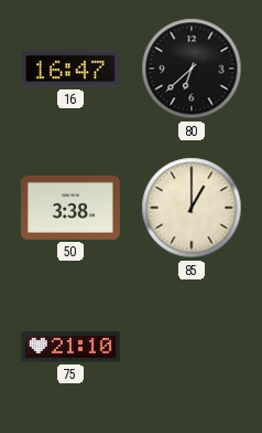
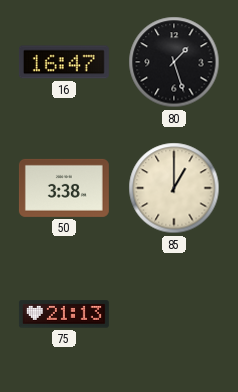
80: 6:38 -> 1:27 (174, 62)
75: 21:10 -> 21:13 (64, 314)
